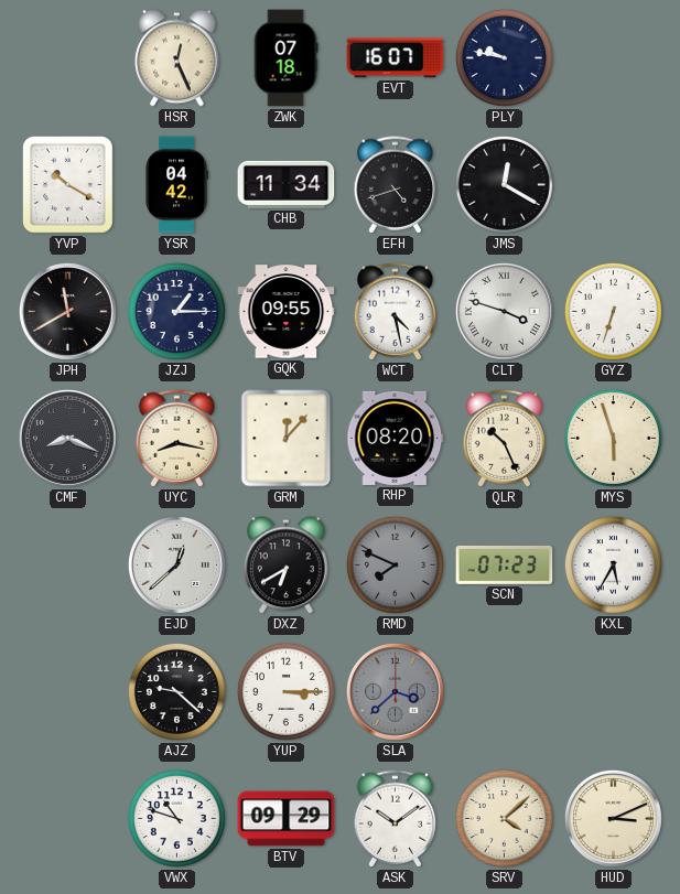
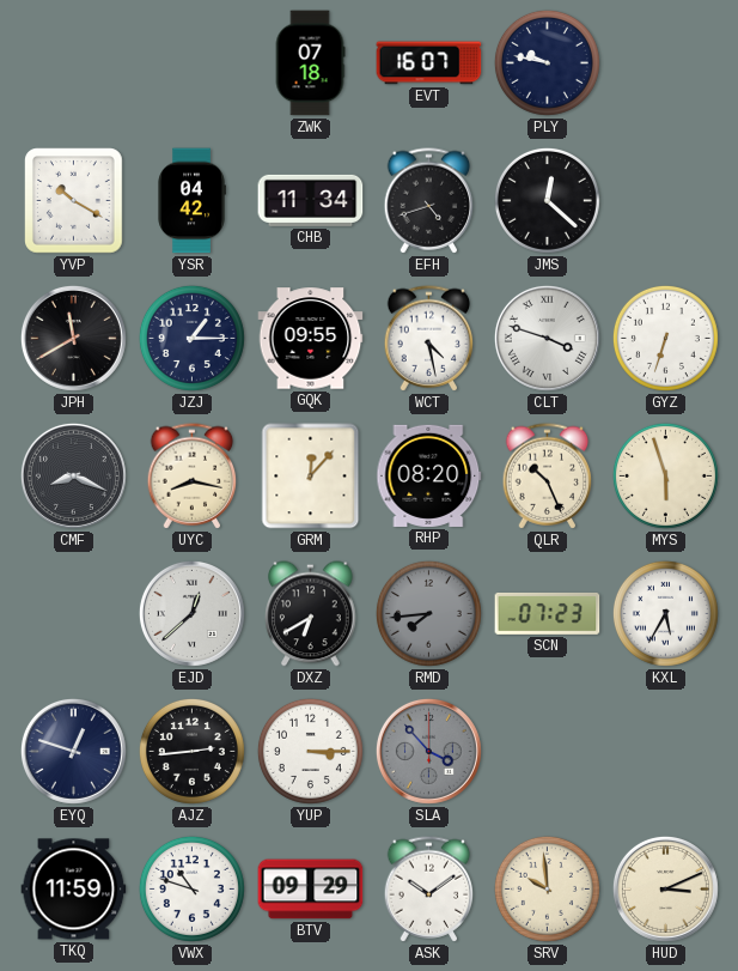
HSR: 12:26 -> none (177, 58)
JMS: 12:20 -> 12:22 (547, 200)
RMD: 7:49 -> 7:44 (428, 613)
EYQ: none -> 12:48 (73, 751)
AJZ: 9:22 -> 2:44 (191, 751)
SLA: 3:38 -> 3:53 (428, 751)
TKQ: none -> 11:59 (74, 890)
SRV: 4:08 -> 9:59 (547, 888)
